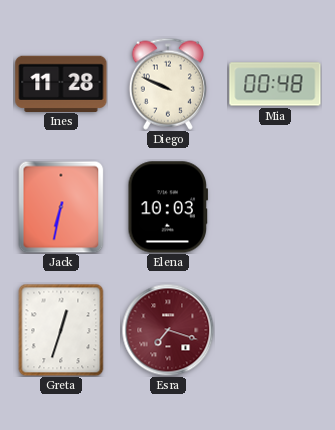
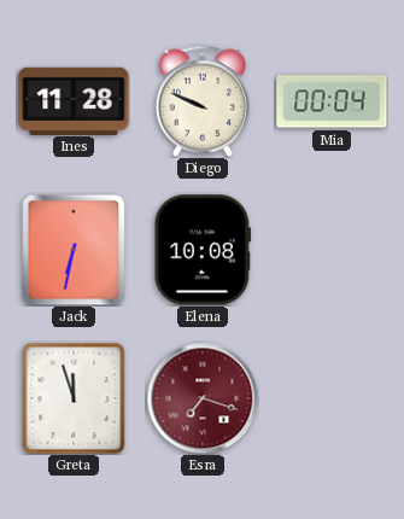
Mia: 00:48 -> 00:04 (332, 101)
Elena: 10:03 -> 10:08 (201, 250)
Greta: 12:33 -> 11:57 (74, 398)
